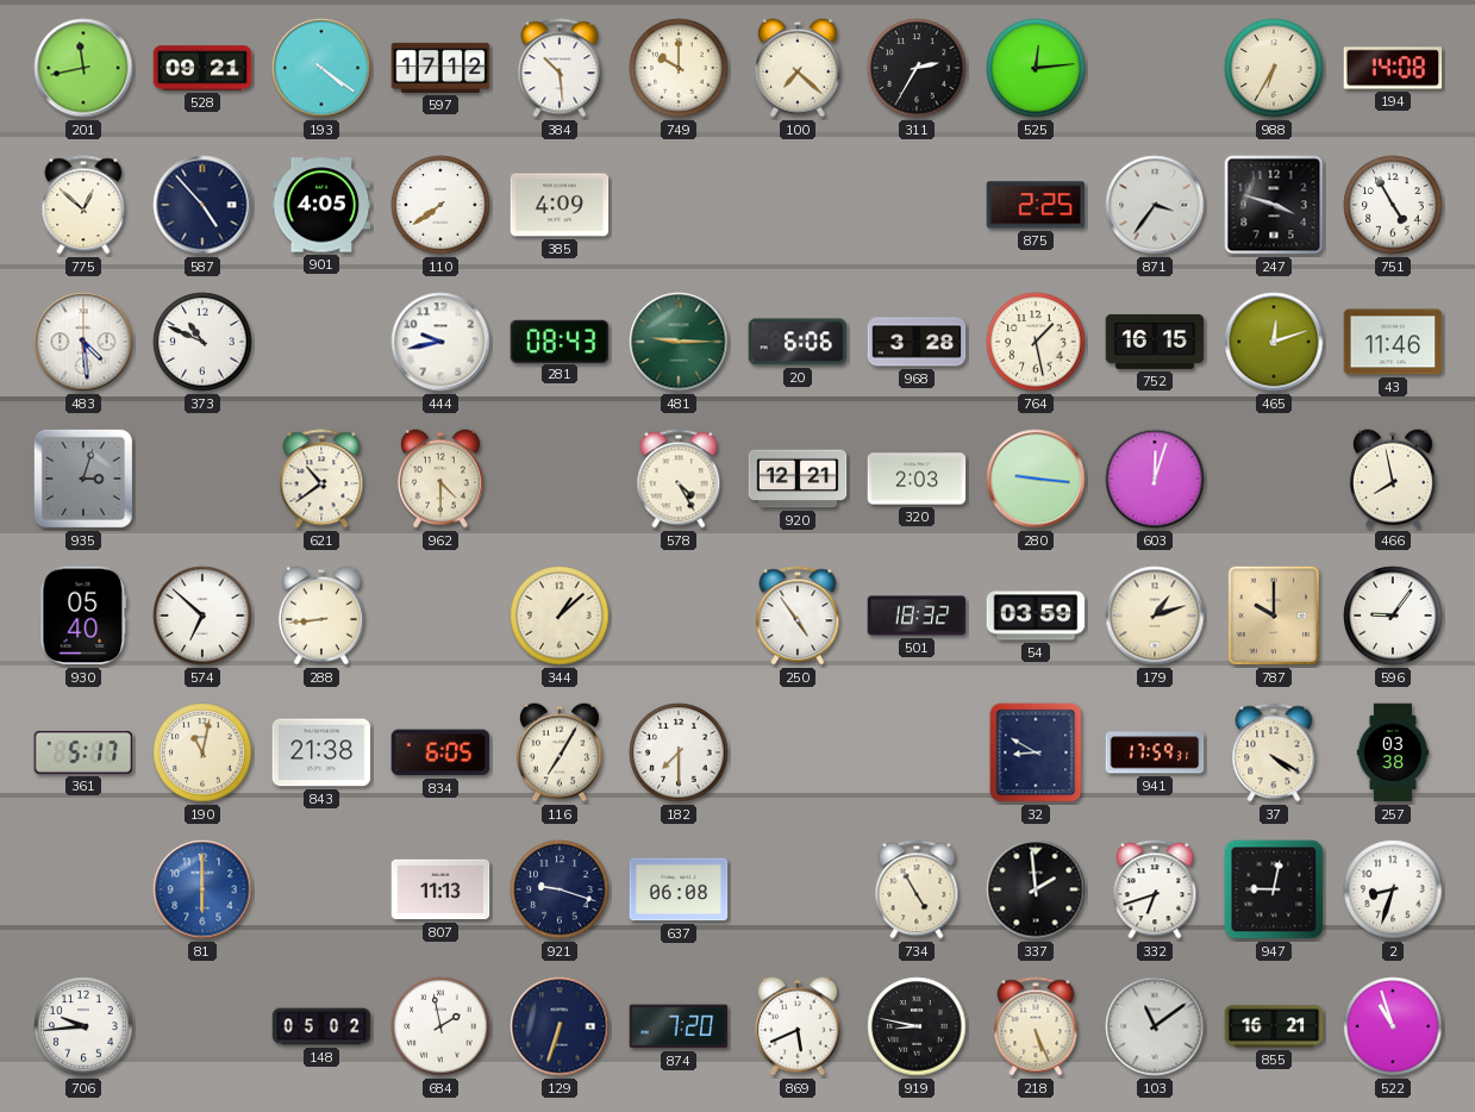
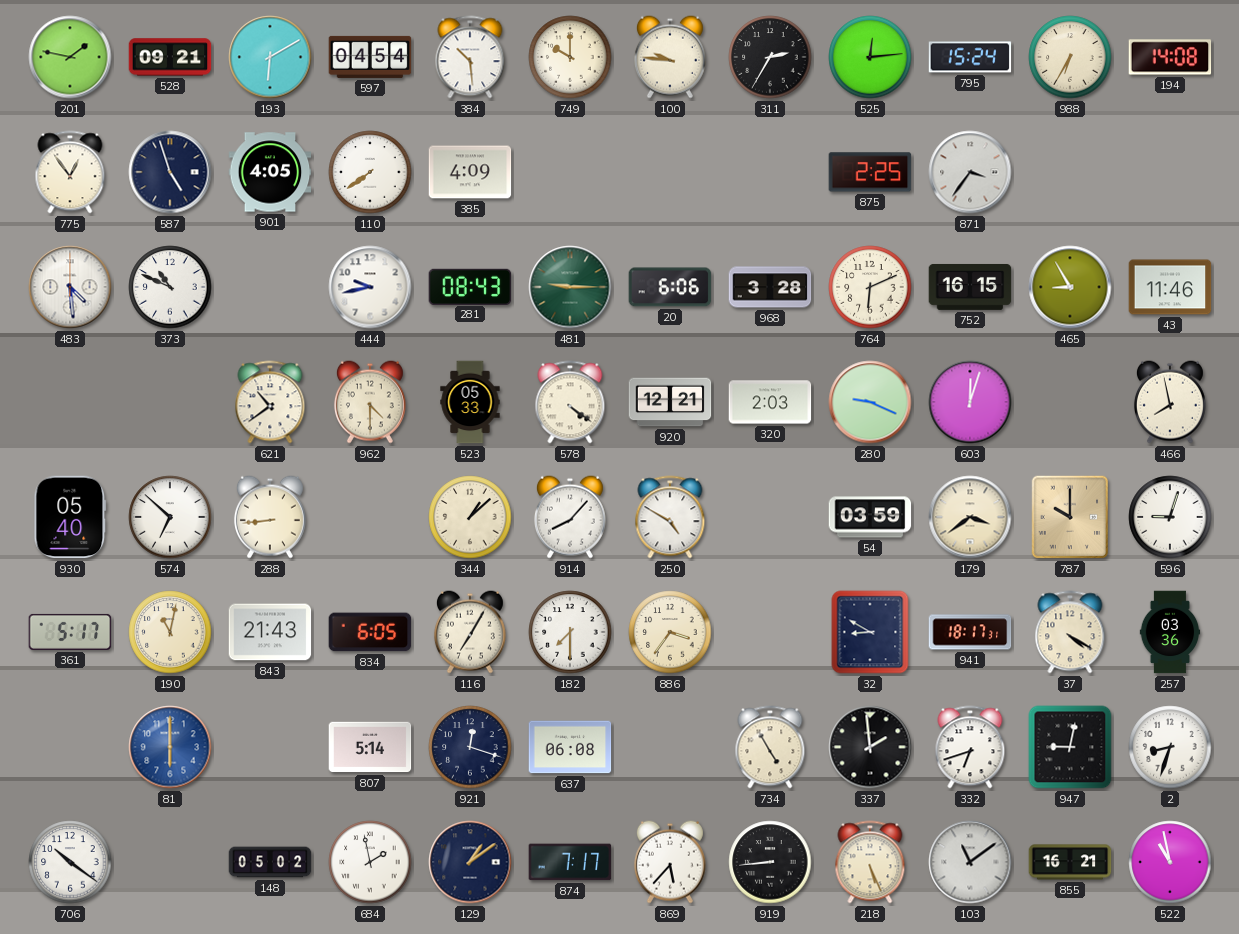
201: 11:43 -> 1:47 (70, 57)
193: 4:21 -> 6:10 (270, 57)
597: 17:12 -> 04:54 (370, 57)
100: 7:22 -> 9:46 (670, 57)
795: none -> 15:24 (970, 57)
775: 12:52 -> 12:54 (70, 172)
587: 4:53 -> 4:57 (170, 172)
247: 3:48 -> none (1274, 205)
751: 4:55 -> none (1393, 205)
764: 1:28 -> 6:11 (870, 287)
465: 12:12 -> 8:55 (1070, 287)
935: 3:03 -> none (83, 479)
523: none -> 05:33 (470, 402)
578: 4:25 -> 4:21 (570, 402)
280: 9:16 -> 9:19 (870, 402)
914: none -> 8:07 (570, 517)
250: 4:54 -> 4:50 (670, 517)
501: 18:32 -> none (917, 616)
179: 1:12 -> 3:39 (970, 517)
596: 9:06 -> 9:03 (1170, 517)
843: 21:38 -> 21:43 (270, 632)
886: none -> 3:36 (670, 632)
941: 17:59 -> 18:17 (970, 632)
257: 03:38 -> 03:36 (1170, 632)
807: 11:13 -> 5:14 (370, 747)
921: 9:18 -> 12:18 (470, 747)
706: 9:44 -> 10:21 (70, 862)
129: 6:33 -> 1:09 (470, 862)
874: 7:20 -> 7:17 (570, 862)
869: 5:41 -> 5:37 (670, 862)
919: 8:47 -> 8:44 (770, 862)
522: 10:57 -> 10:58 (1170, 862)
